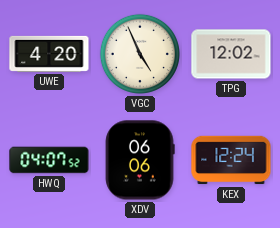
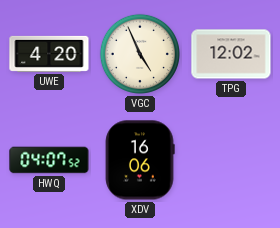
XDV: 06:06 -> 16:06 (140, 160)
KEX: 12:24 -> none (231, 160)
